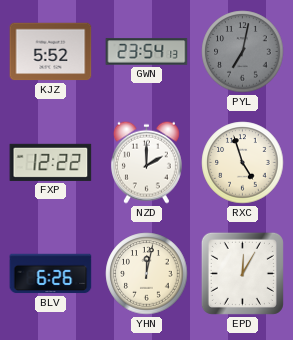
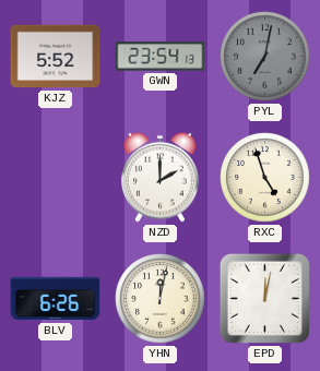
FXP: 12:22 -> none (51, 162)
EPD: 12:05 -> 12:02 (264, 298)
